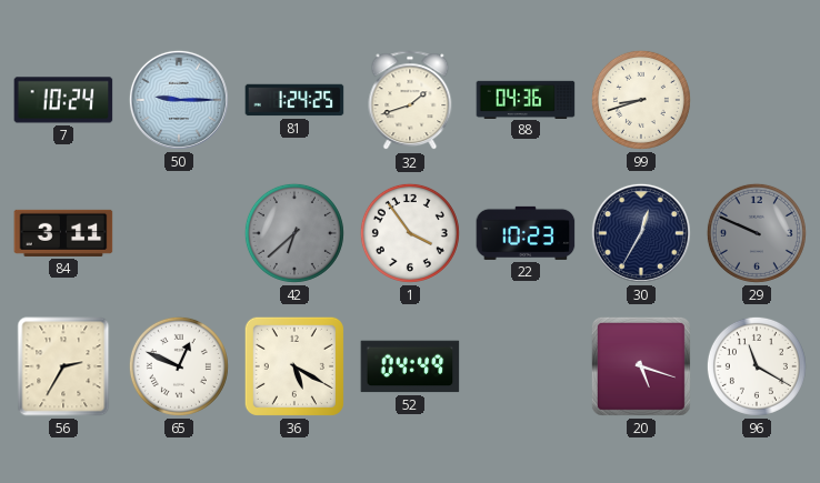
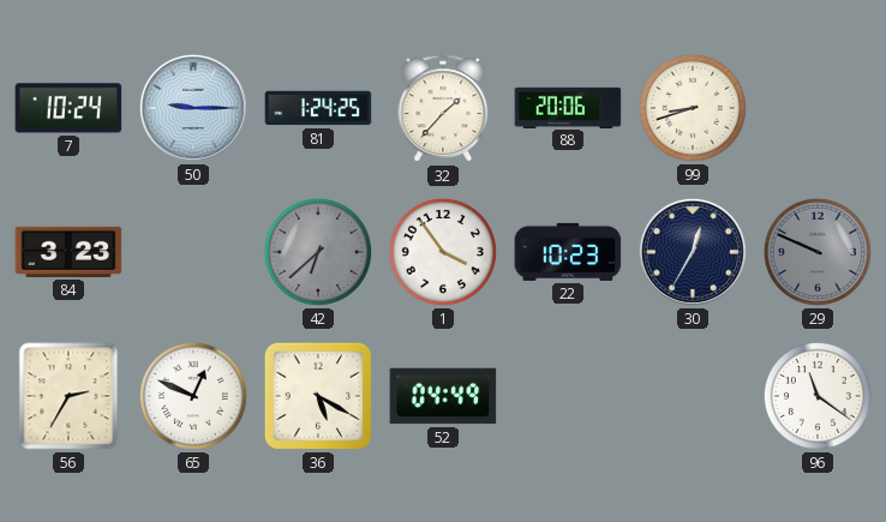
32: 1:42 -> 1:37 (443, 109)
88: 04:36 -> 20:06 (568, 107)
84: 3:11 -> 3:23 (68, 252)
20: 5:18 -> none (641, 366)
96: 11:20 -> 11:21 (818, 396)
